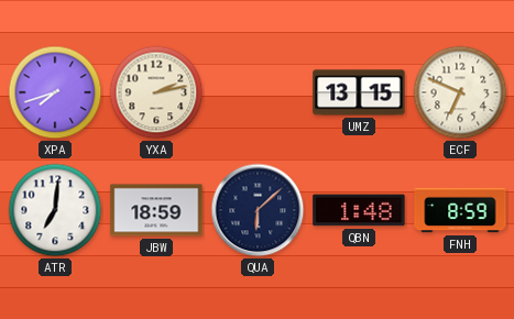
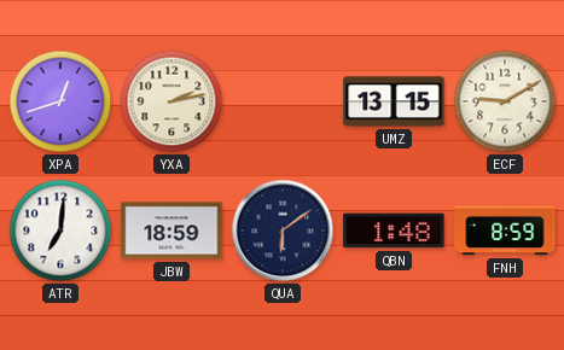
XPA: 7:42 -> 12:42 (60, 101)
ECF: 6:49 -> 9:10 (505, 101)
QUA: 6:08 -> 6:09 (283, 231)
